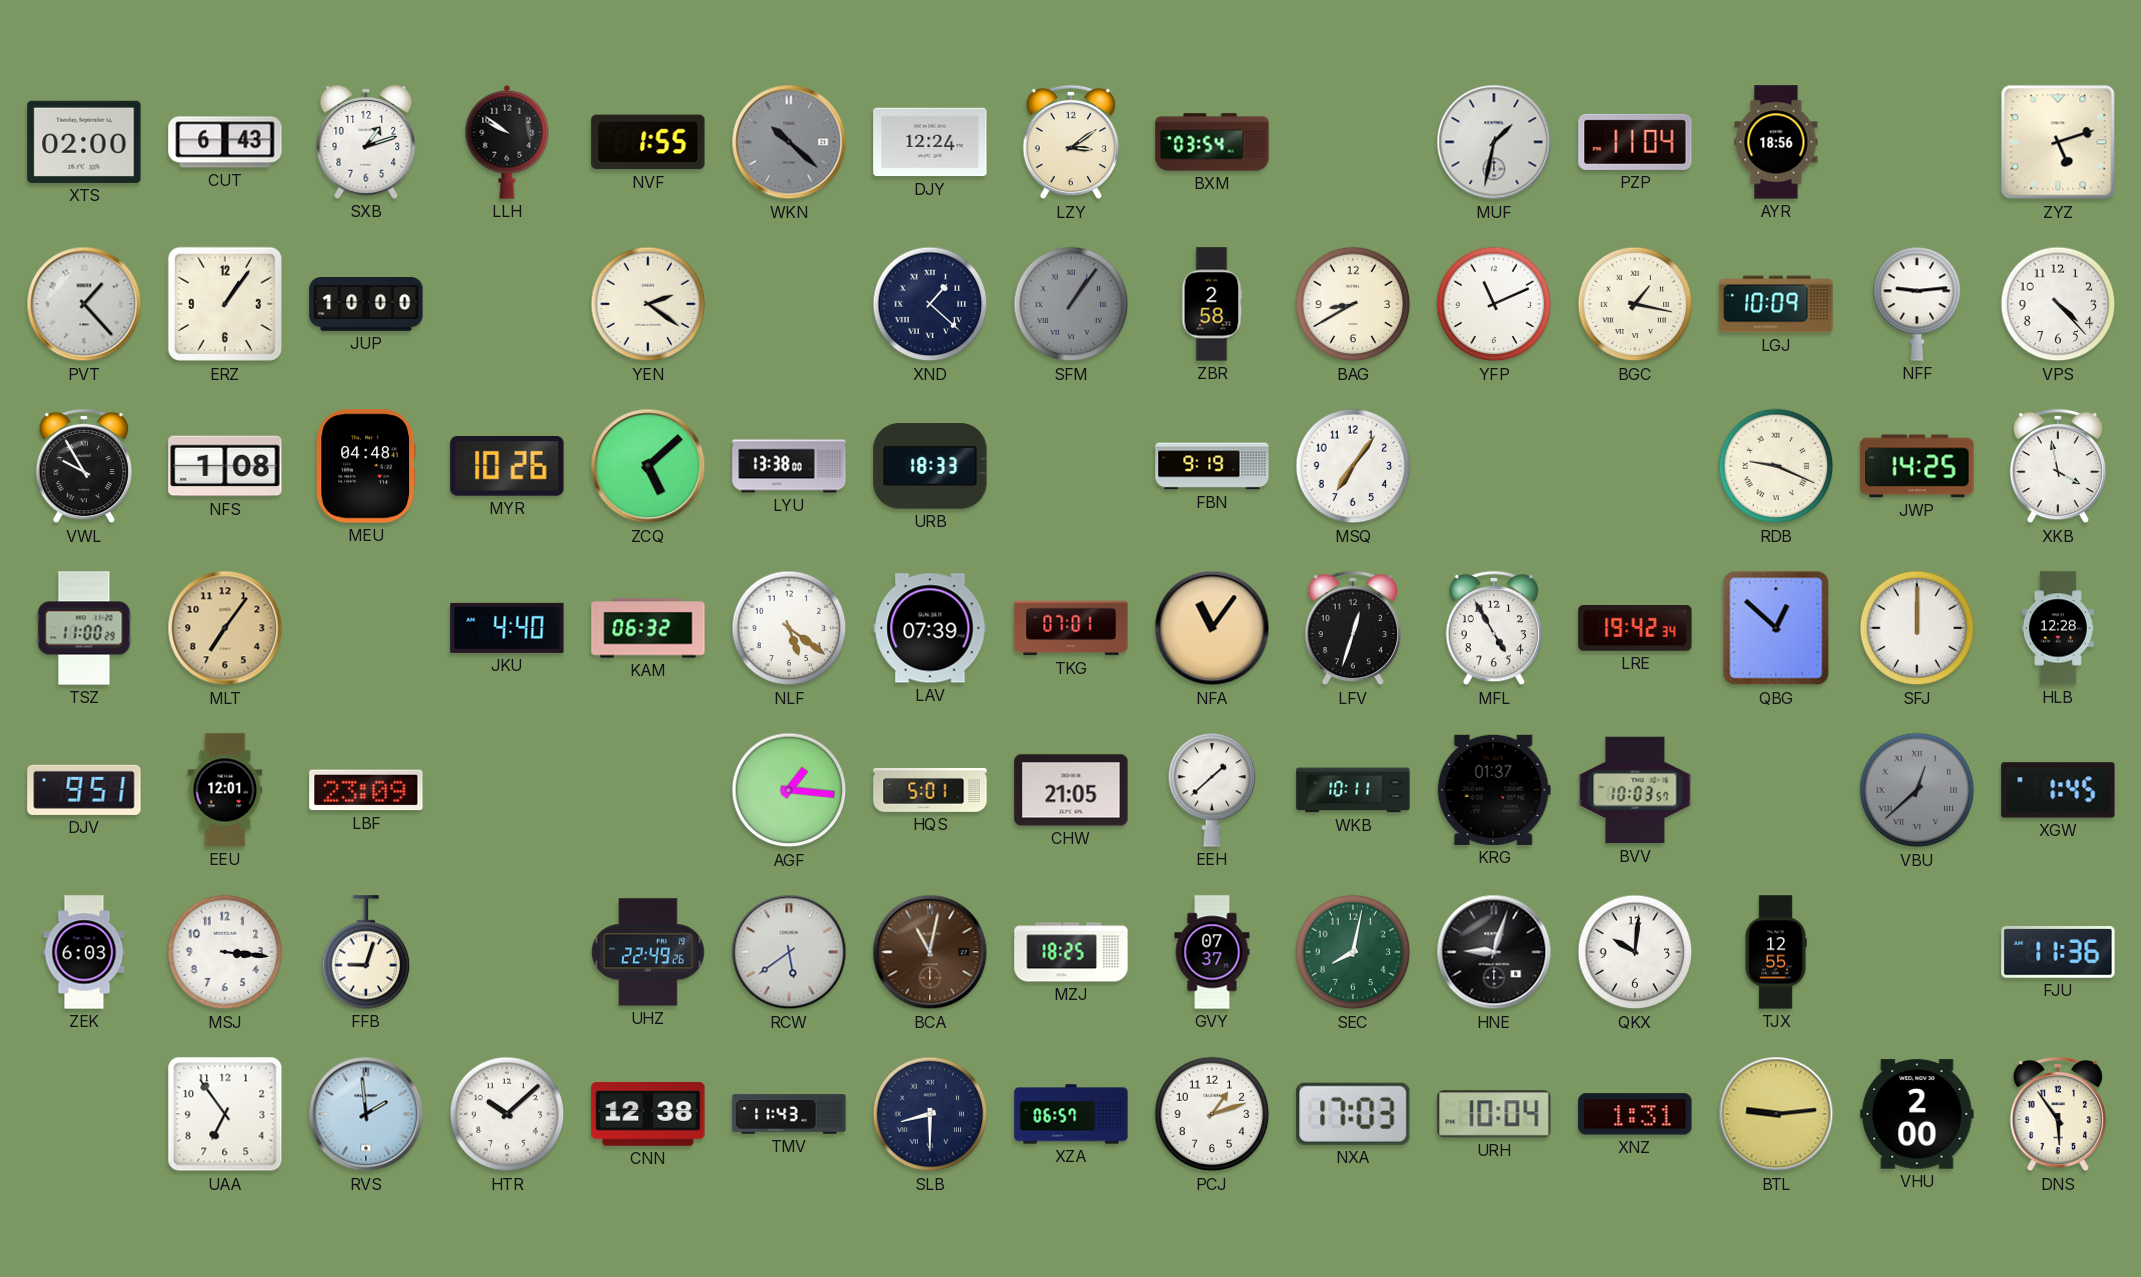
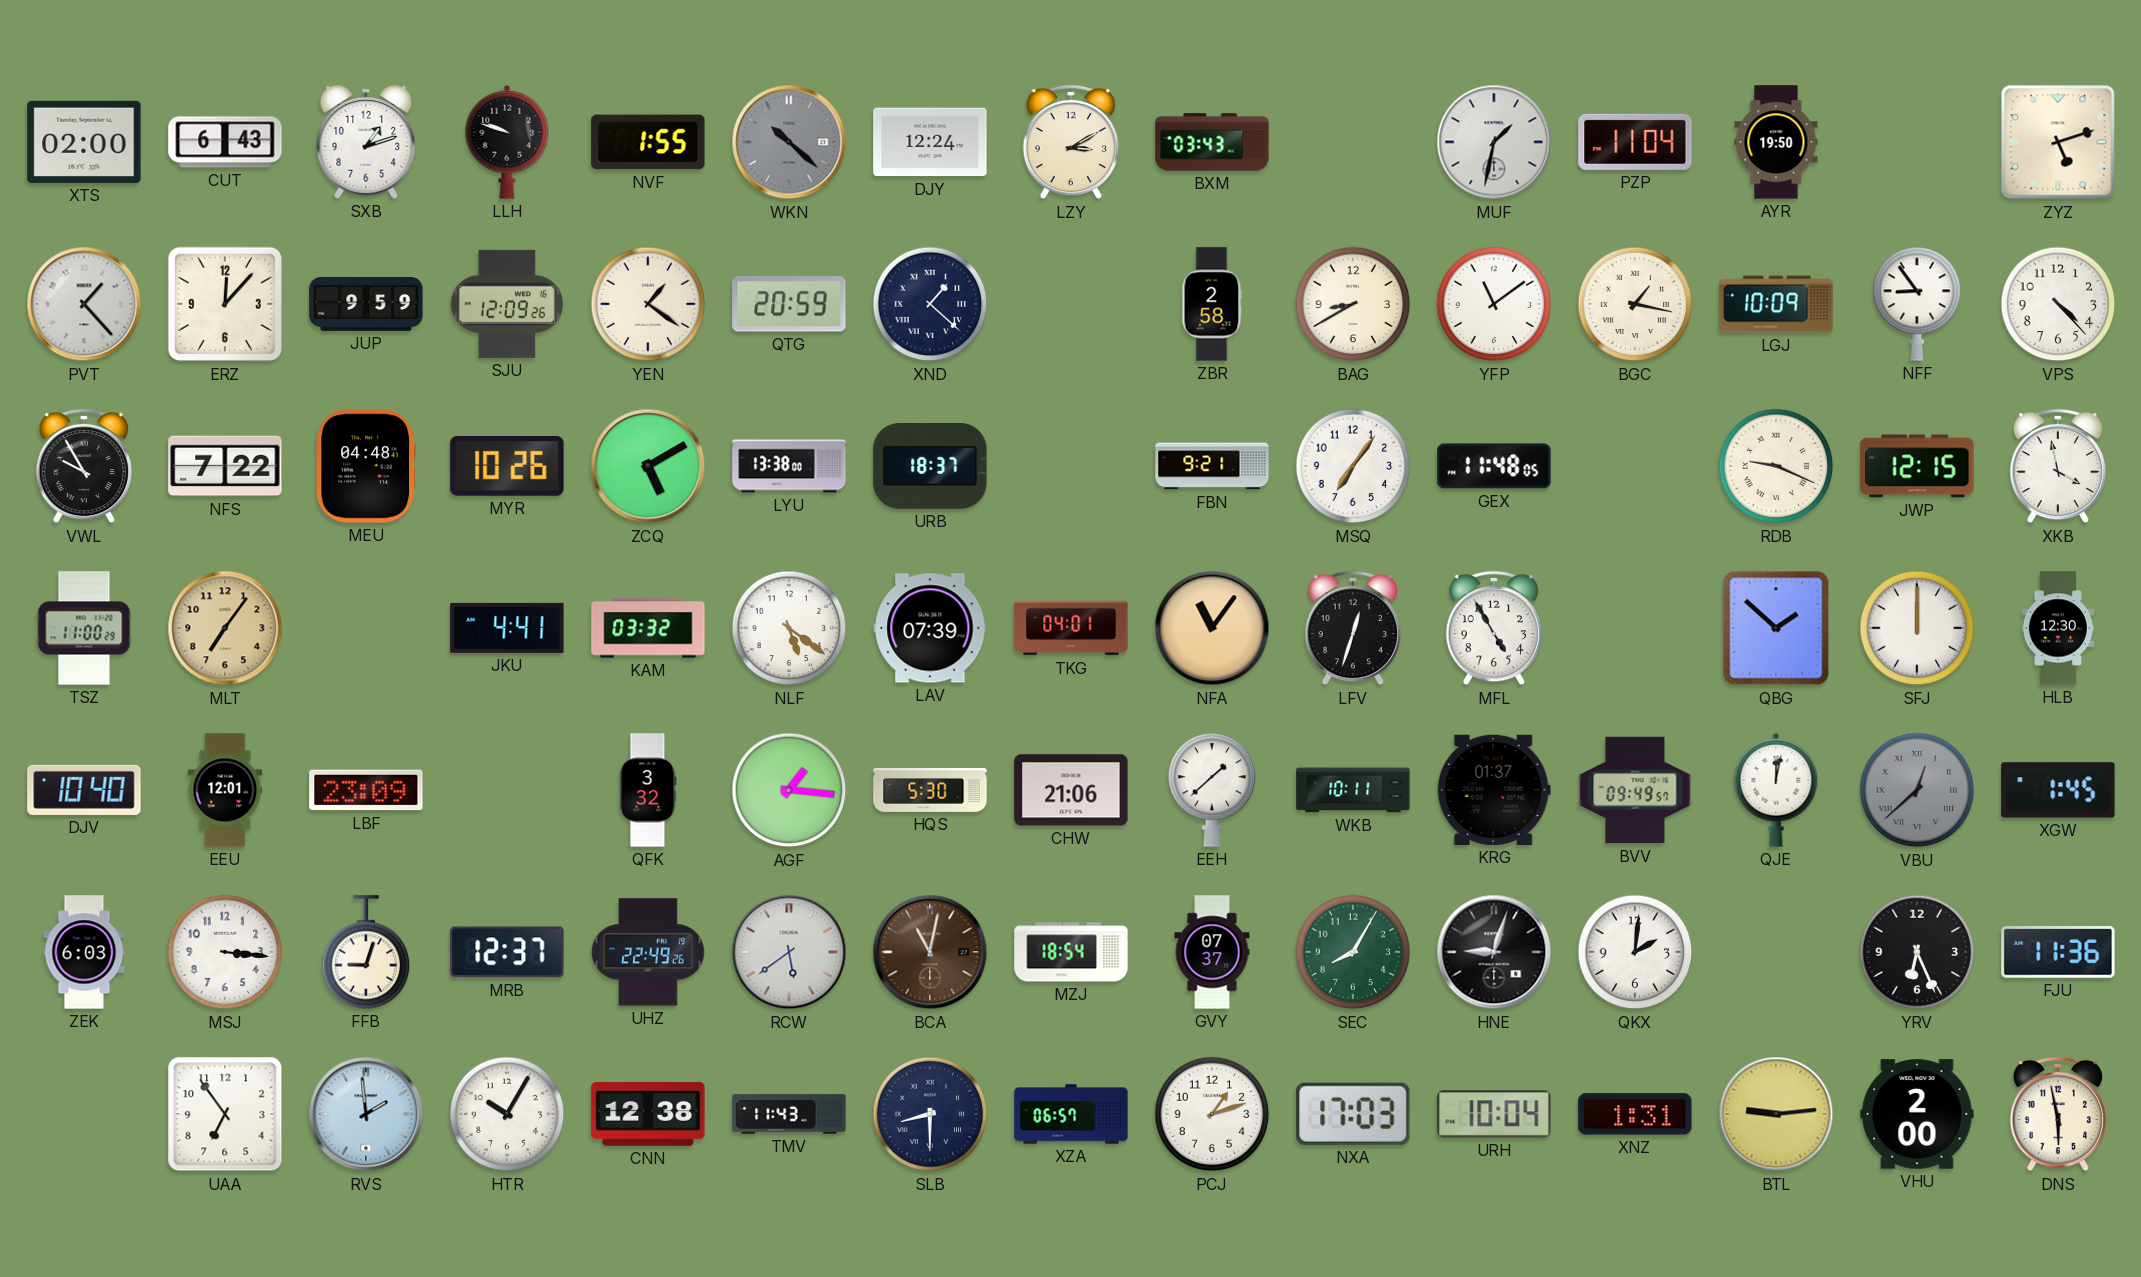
LLH: 9:51 -> 9:48 (507, 142)
LZY: 3:09 -> 3:10 (1070, 142)
BXM: 03:54 -> 03:43 (1212, 142)
AYR: 18:56 -> 19:50 (1776, 142)
ERZ: 1:06 -> 12:07 (225, 304)
JUP: 10:00 -> 9:59 (366, 305)
SJU: none -> 12:09 (507, 304)
YEN: 2:21 -> 1:21 (648, 304)
QTG: none -> 20:59 (789, 304)
SFM: 1:06 -> none (1071, 304)
YFP: 11:11 -> 11:09 (1494, 304)
NFF: 9:14 -> 8:54 (1917, 304)
NFS: 1:08 -> 7:22 (225, 466)
ZCQ: 5:08 -> 5:10 (648, 466)
URB: 18:33 -> 18:37 (930, 467)
FBN: 9:19 -> 9:21 (1212, 466)
GEX: none -> 11:48 (1494, 466)
JWP: 14:25 -> 12:15 (1917, 466)
JKU: 4:40 -> 4:41 (507, 628)
KAM: 06:32 -> 03:32 (648, 628)
TKG: 07:01 -> 04:01 (1071, 628)
LRE: 19:42 -> none (1635, 629)
QBG: 12:52 -> 1:52 (1776, 628)
HLB: 12:28 -> 12:30 (2058, 628)
DJV: 9:51 -> 10:40 (84, 790)
QFK: none -> 3:32 (648, 790)
HQS: 5:01 -> 5:30 (930, 791)
CHW: 21:05 -> 21:06 (1071, 790)
BVV: 10:03 -> 09:49 (1635, 790)
QJE: none -> 12:02 (1776, 790)
MRB: none -> 12:37 (507, 952)
MZJ: 18:25 -> 18:54 (1071, 952)
SEC: 8:02 -> 8:05 (1353, 952)
QKX: 10:01 -> 2:01 (1635, 952)
TJX: 12:55 -> none (1776, 952)
YRV: none -> 6:26 (1917, 952)
HTR: 10:08 -> 10:05 (507, 1114)
DNS: 5:54 -> 5:58 (2057, 1114)
